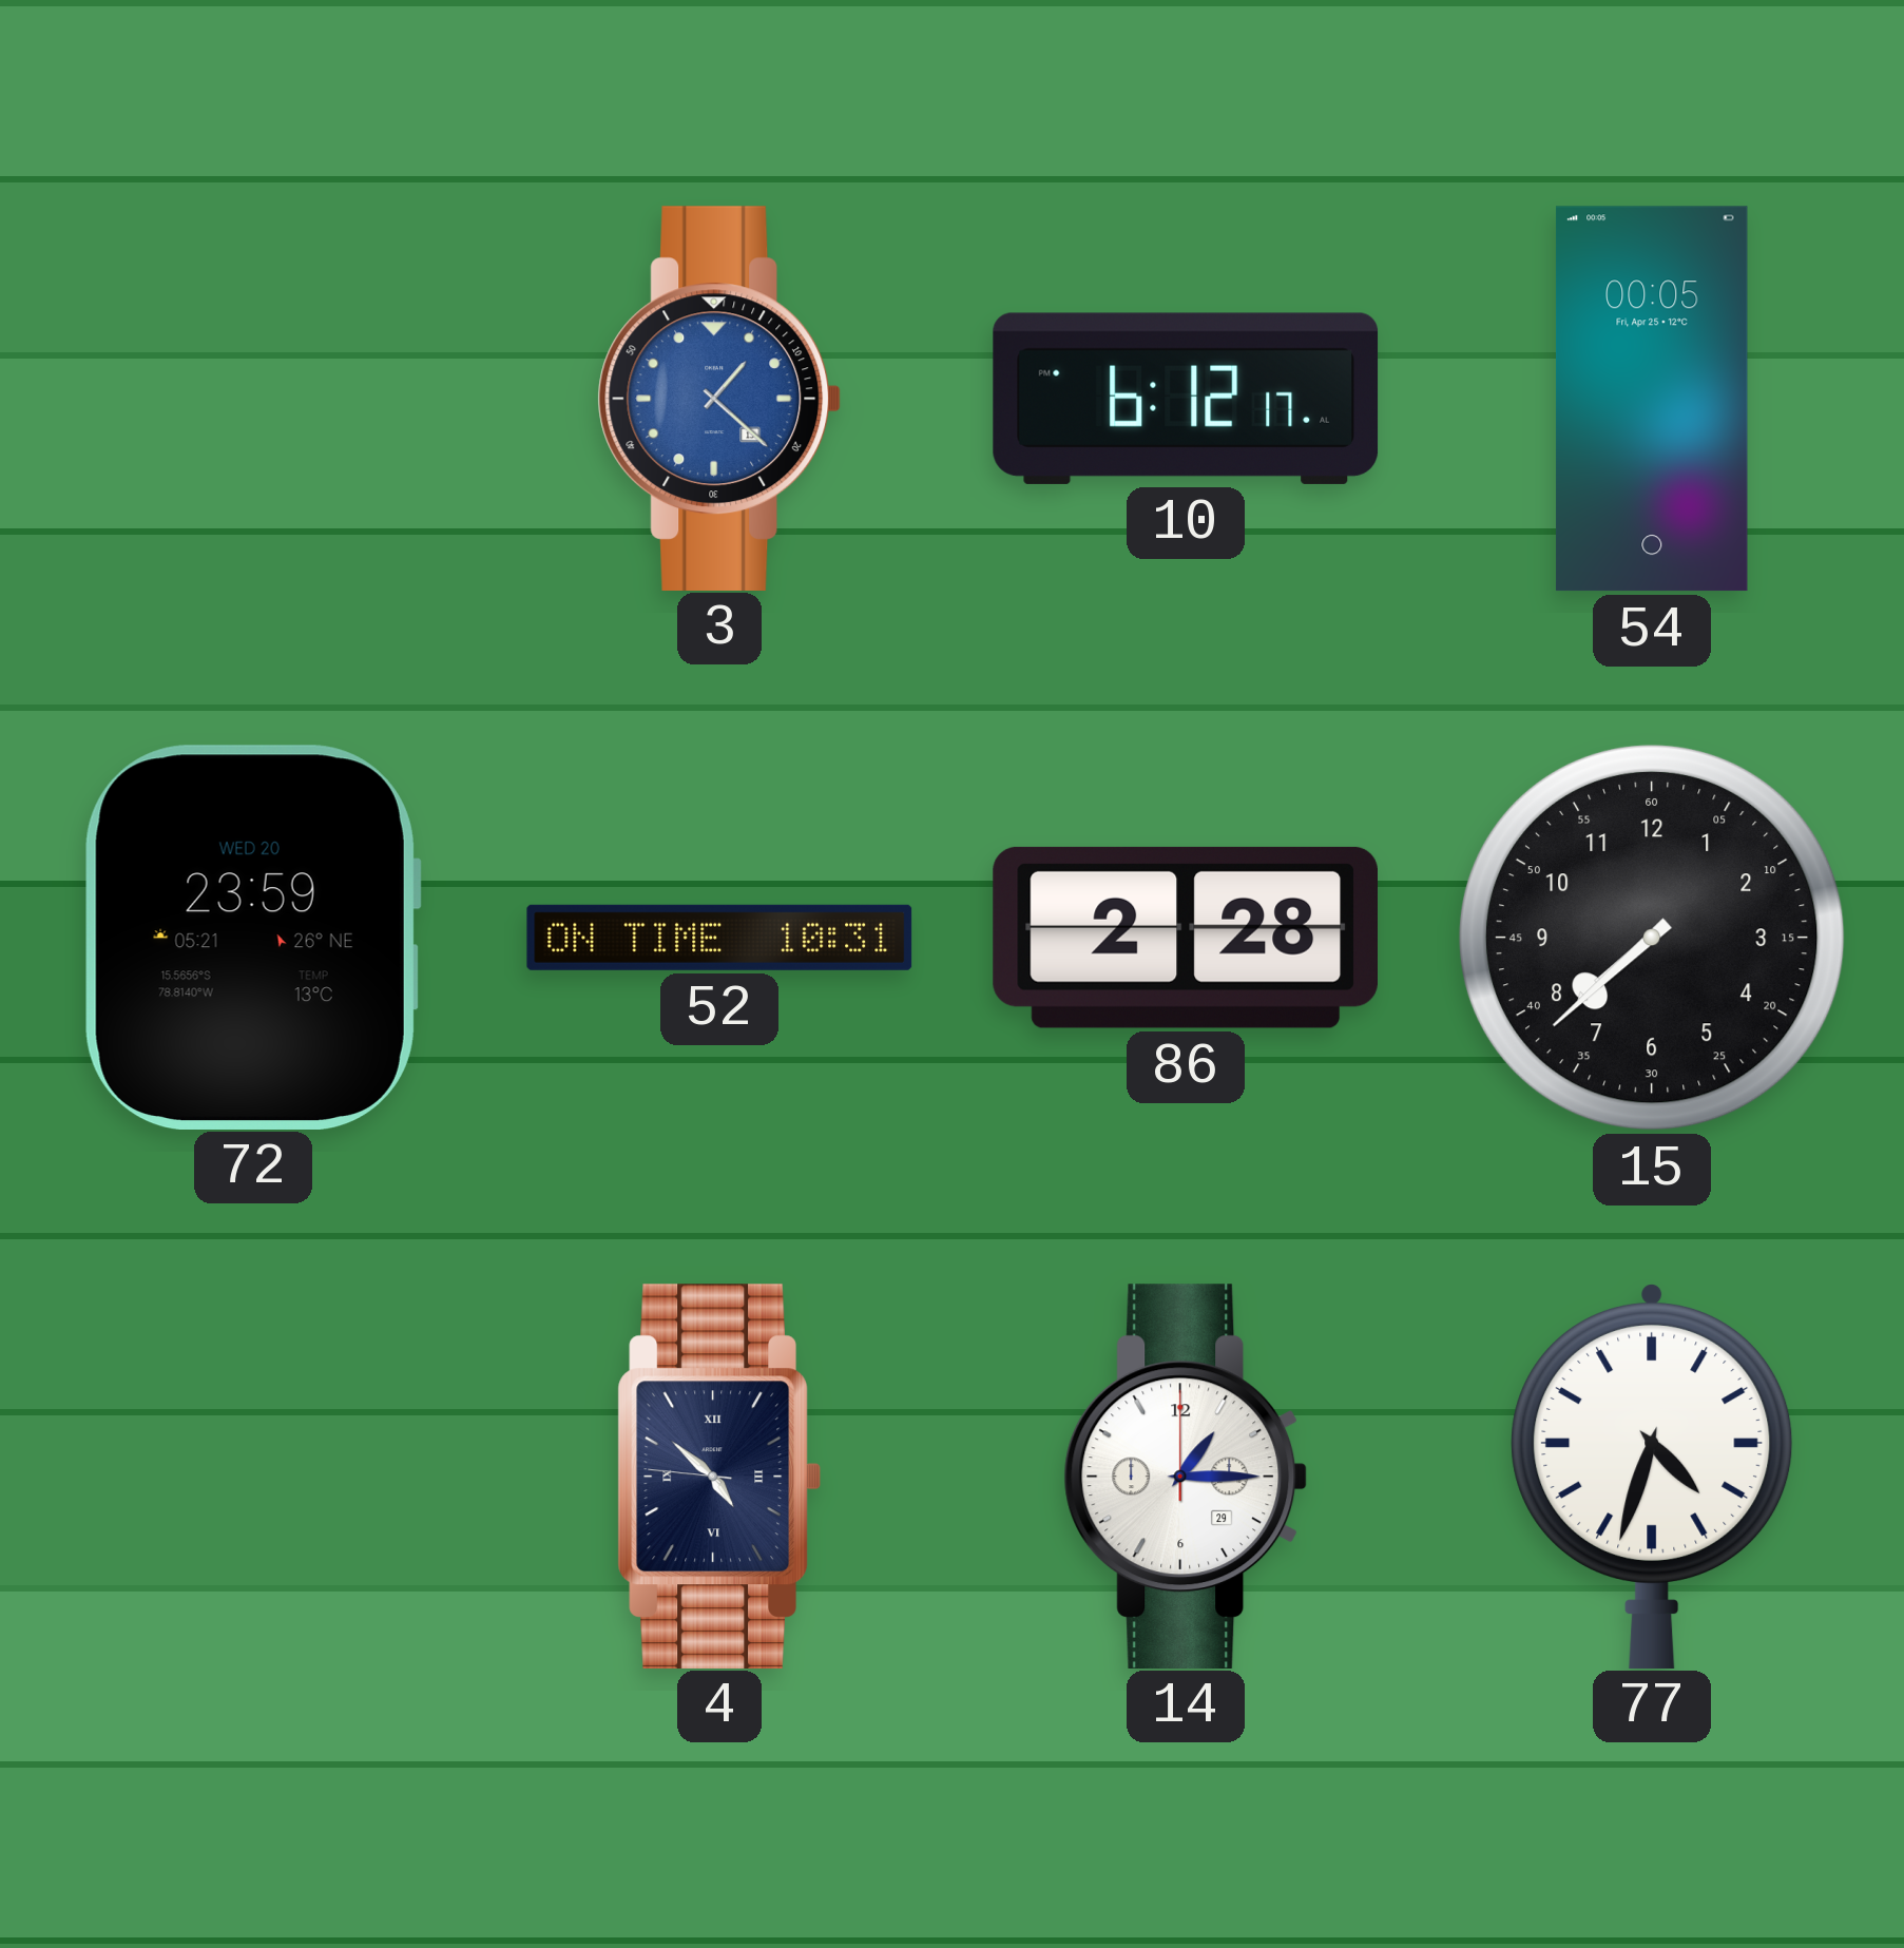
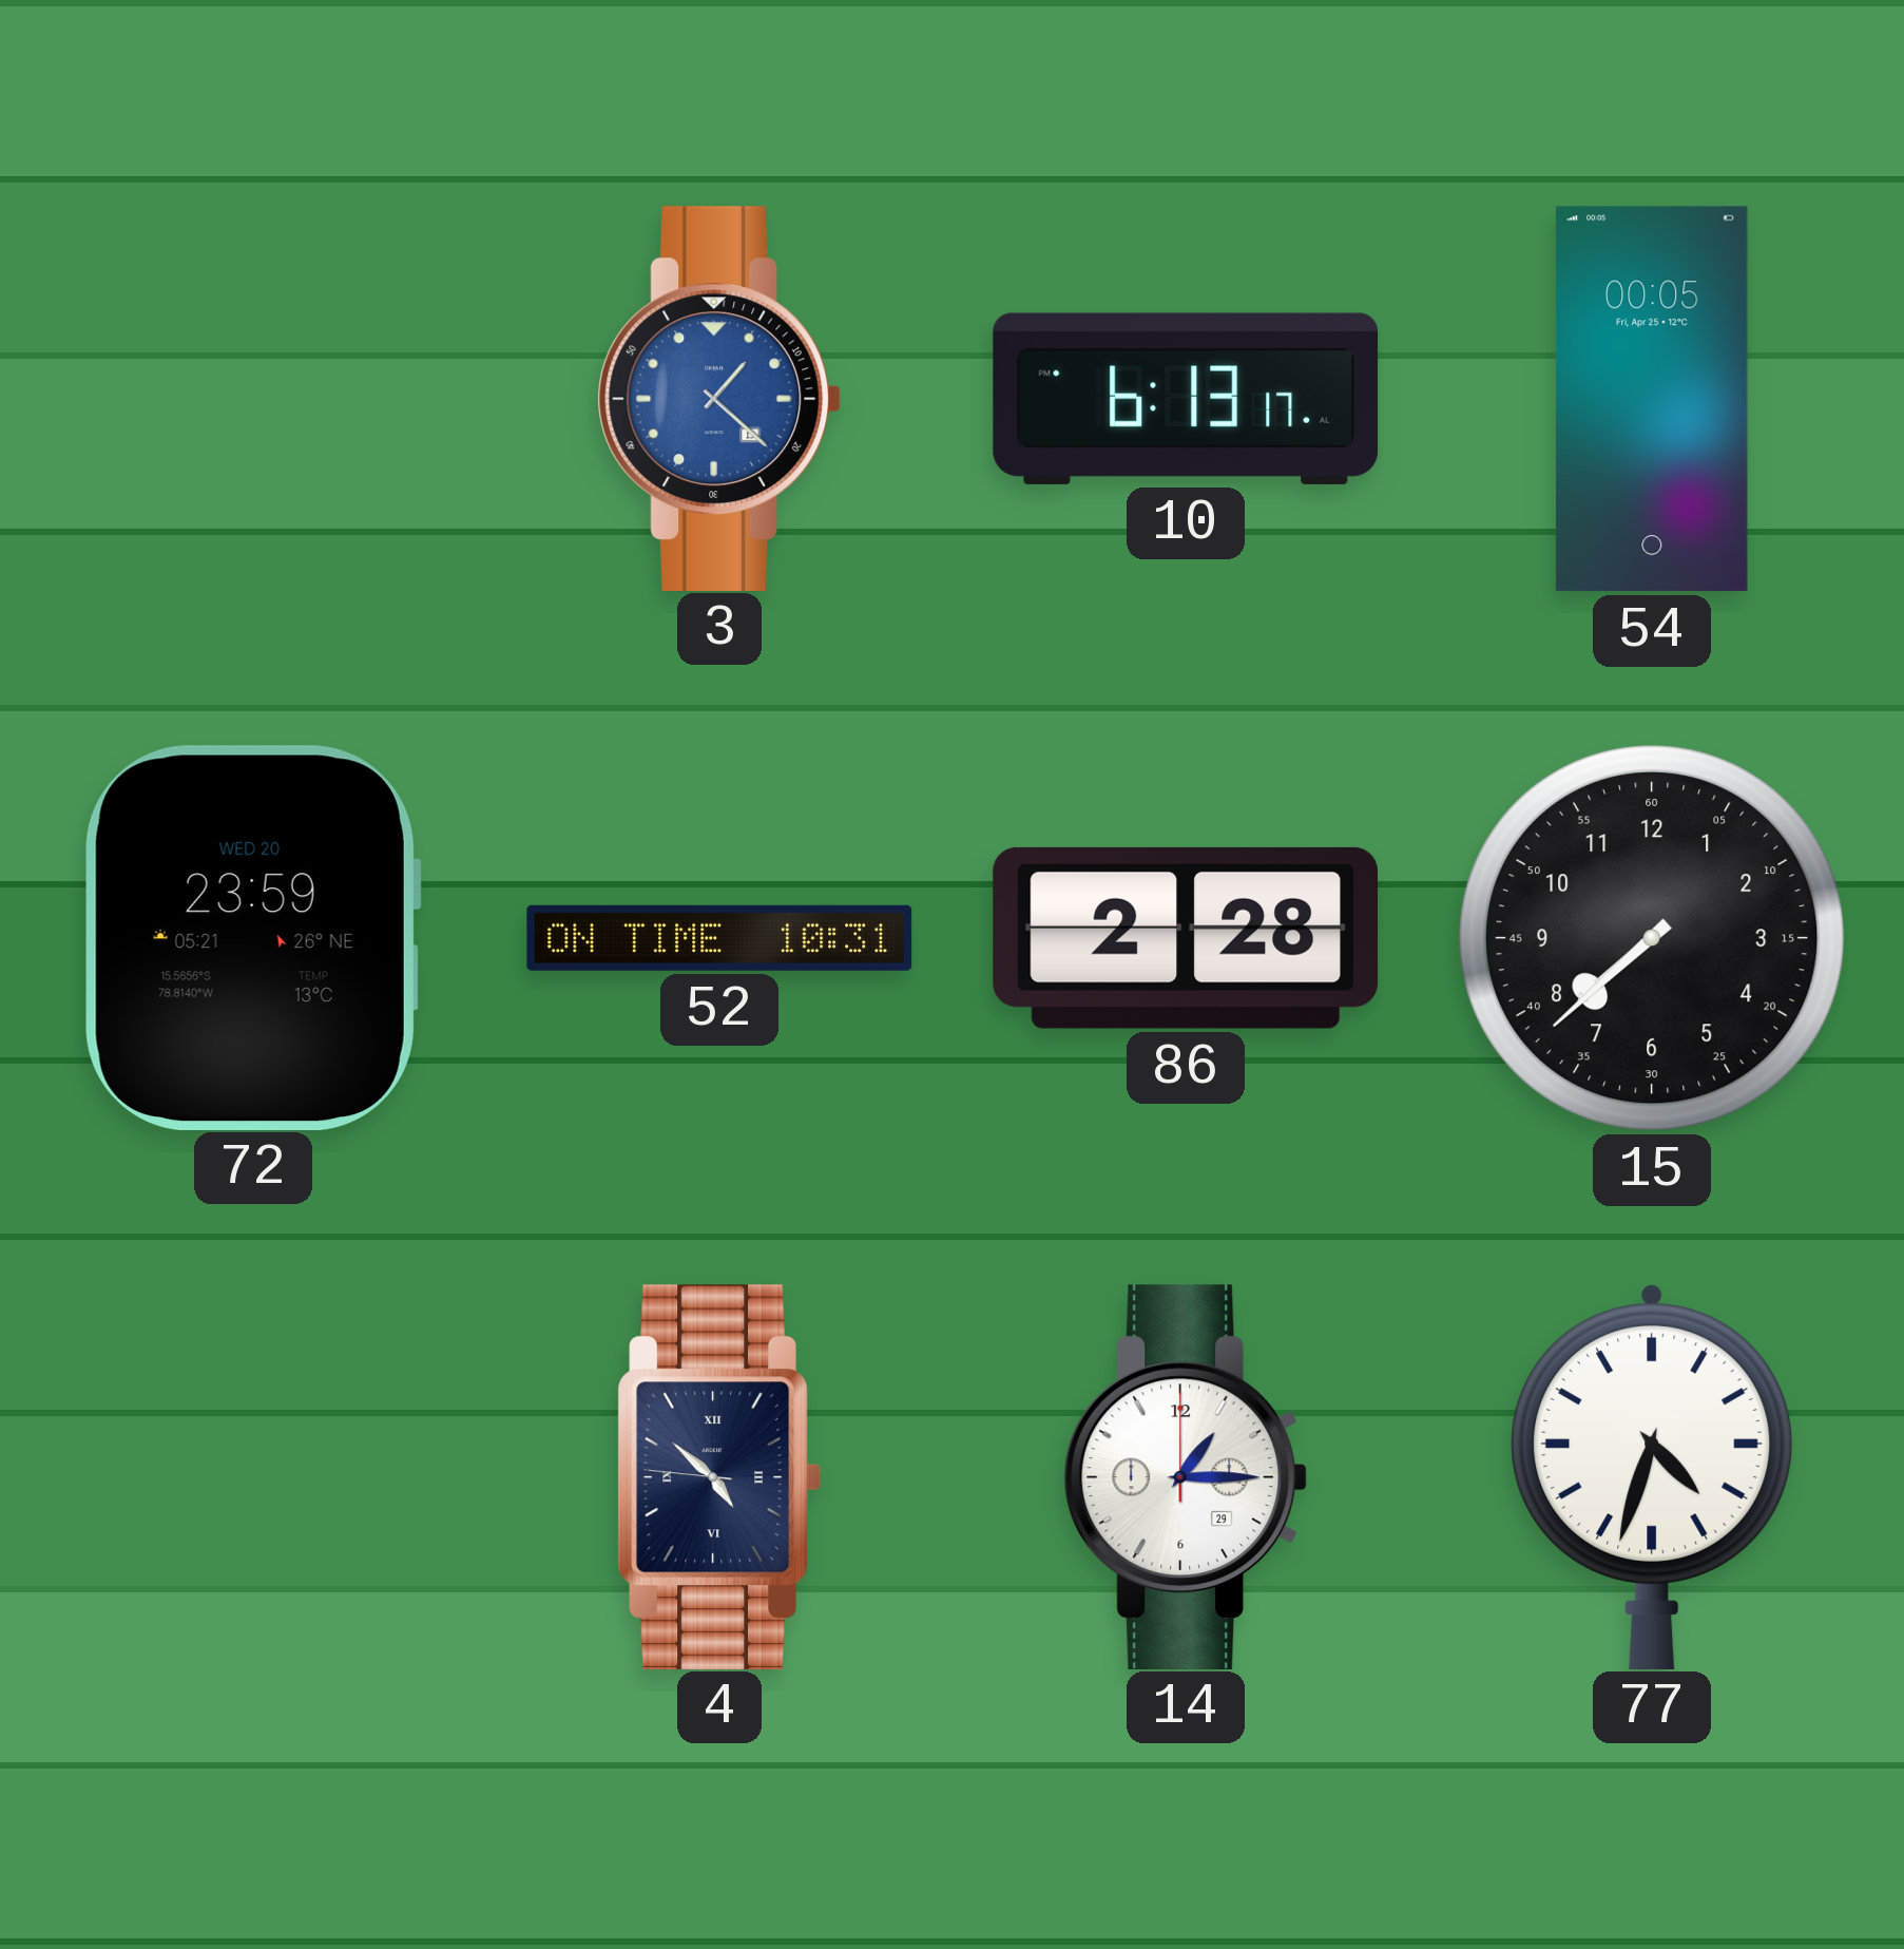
10: 6:12 -> 6:13 (1186, 399)
